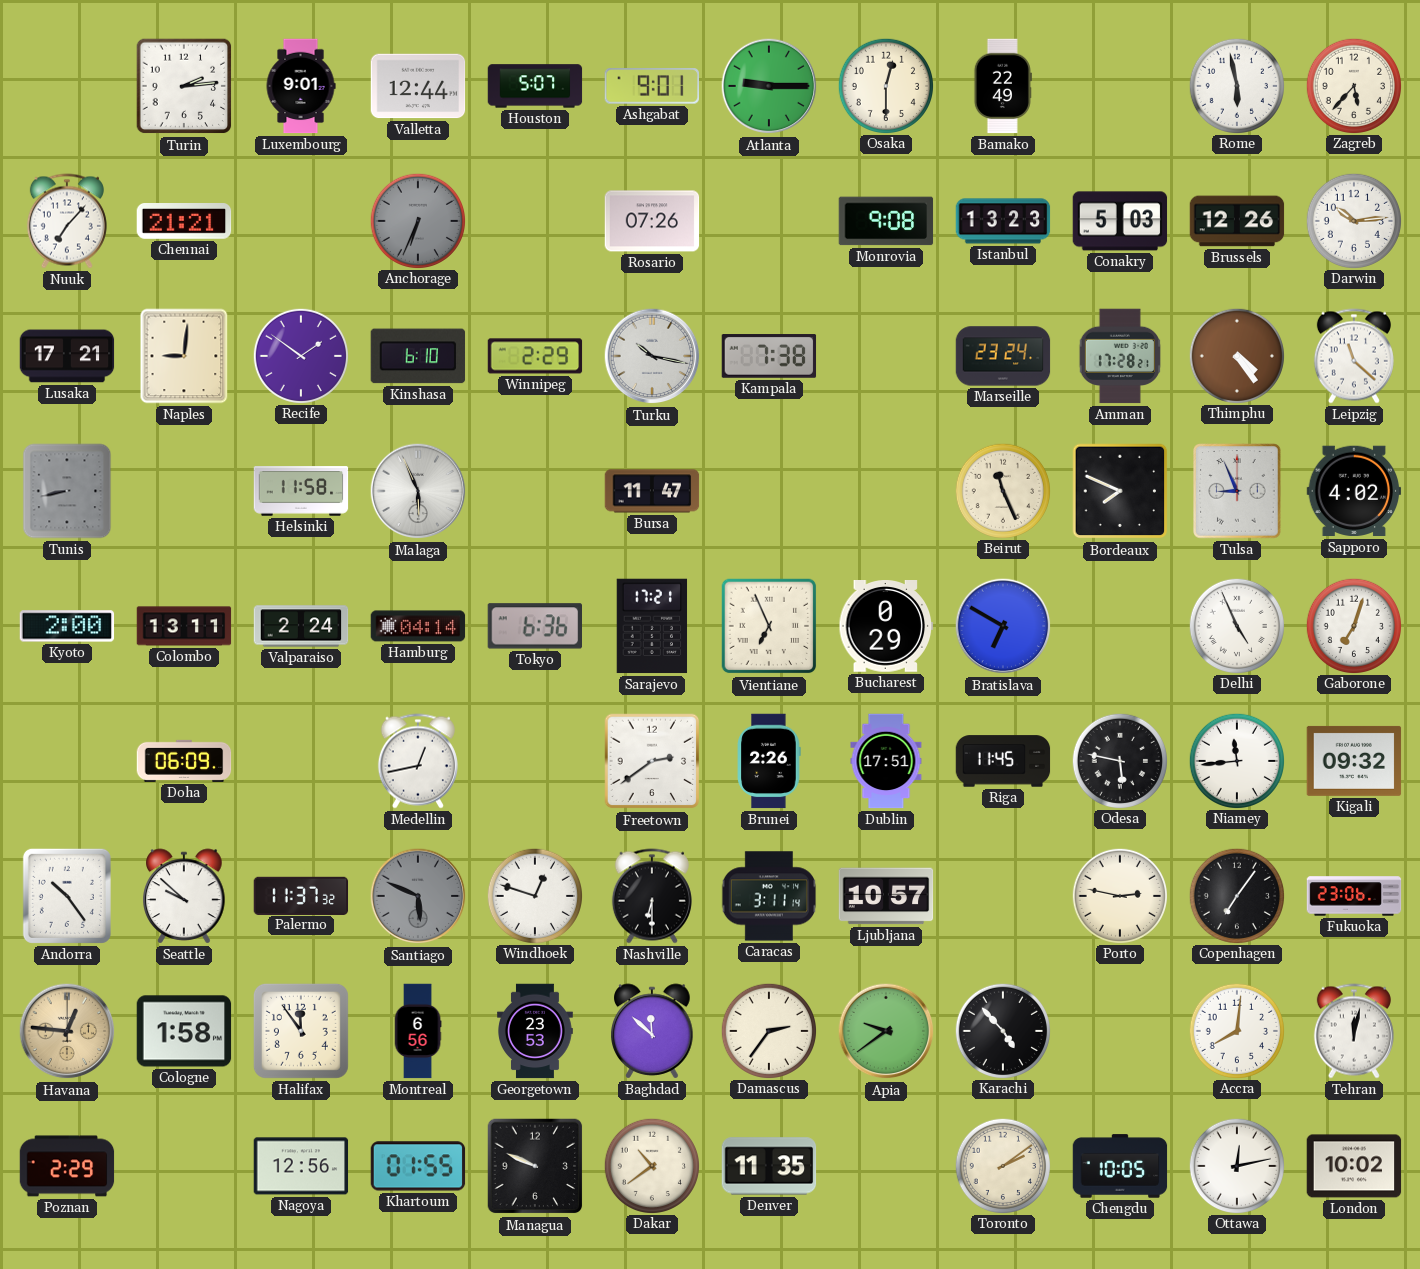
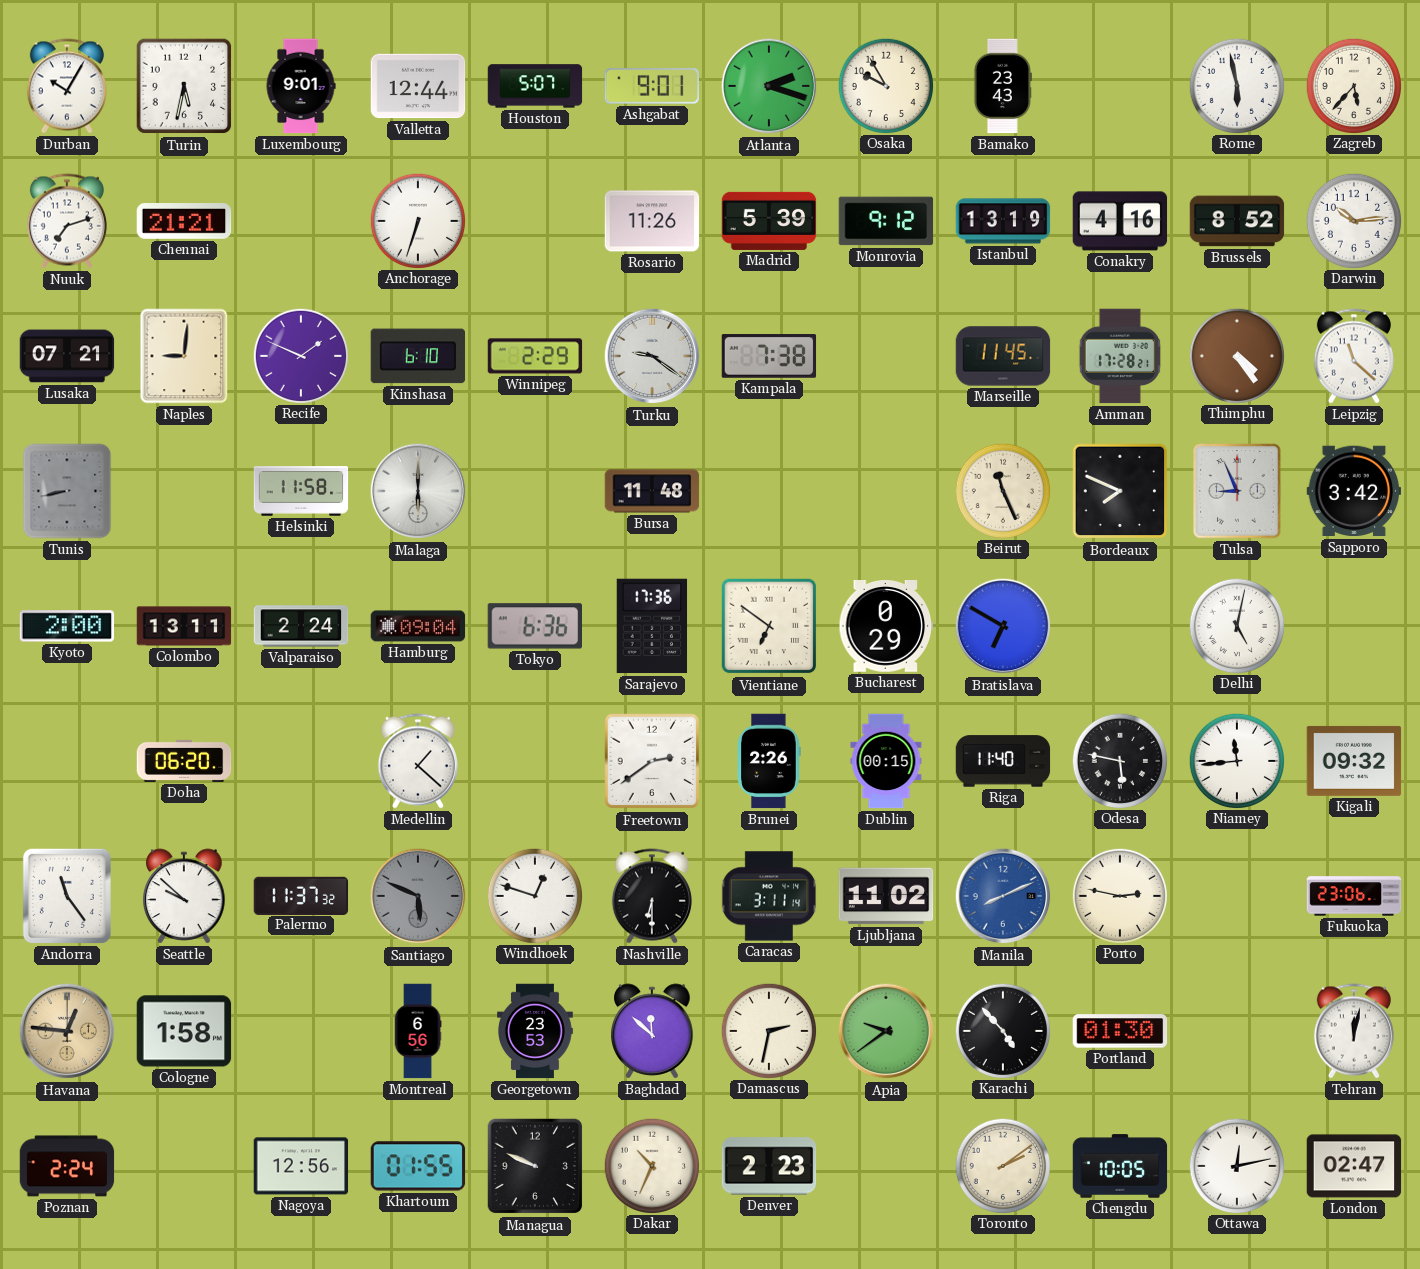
Durban: none -> 10:05 (67, 86)
Turin: 2:14 -> 5:32 (184, 86)
Atlanta: 9:15 -> 2:18 (769, 86)
Osaka: 12:30 -> 9:55 (885, 85)
Bamako: 22:49 -> 23:43 (1002, 86)
Nuuk: 7:07 -> 7:12 (67, 221)
Anchorage: 6:34 -> 6:33 (417, 220)
Anchorage dial: grey -> white (417, 220)
Rosario: 07:26 -> 11:26 (652, 221)
Madrid: none -> 5:39 (769, 221)
Monrovia: 9:08 -> 9:12 (886, 221)
Istanbul: 13:23 -> 13:19 (1003, 221)
Conakry: 5:03 -> 4:16 (1120, 221)
Brussels: 12:26 -> 8:52 (1237, 221)
Lusaka: 17:21 -> 07:21 (67, 356)
Recife: 1:51 -> 1:49 (300, 355)
Turku: 10:17 -> 9:21 (652, 356)
Marseille: 23:24 -> 11:45 (1003, 356)
Malaga: 5:56 -> 6:00 (418, 491)
Bursa: 11:47 -> 11:48 (652, 491)
Sapporo: 4:02 -> 3:42 (1354, 491)
Hamburg: 04:14 -> 09:04 (418, 626)
Sarajevo: 17:21 -> 17:36 (652, 626)
Vientiane: 6:56 -> 6:51 (769, 626)
Delhi: 4:56 -> 5:02 (1236, 625)
Gaborone: 7:03 -> none (1353, 625)
Doha: 06:09 -> 06:20 (184, 761)
Medellin: 12:43 -> 1:22 (418, 761)
Dublin: 17:51 -> 00:15 (886, 761)
Riga: 11:45 -> 11:40 (1003, 761)
Andorra: 10:24 -> 11:24 (67, 896)
Ljubljana: 10:57 -> 11:02 (886, 896)
Manila: none -> 8:11 (1003, 896)
Copenhagen: 7:06 -> none (1236, 895)
Halifax: 11:54 -> none (301, 1031)
Damascus: 2:36 -> 2:32 (768, 1030)
Portland: none -> 01:30 (1120, 1031)
Accra: 8:01 -> none (1236, 1030)
Poznan: 2:29 -> 2:24 (67, 1166)
Dakar: 10:39 -> 10:34 (651, 1165)
Denver: 11:35 -> 2:23 (769, 1166)
London: 10:02 -> 02:47 (1354, 1166)
